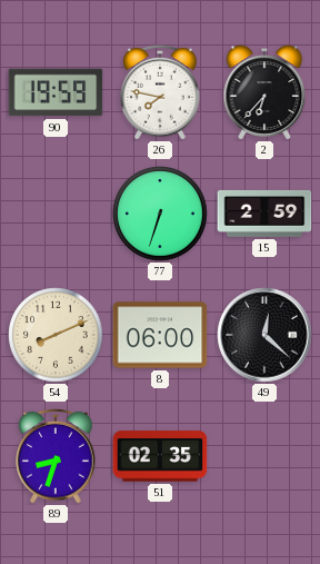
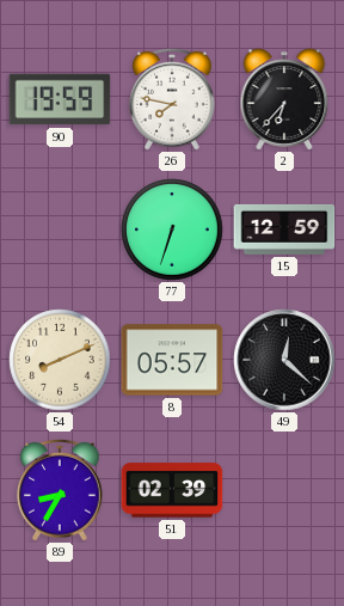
15: 2:59 -> 12:59 (284, 229)
8: 06:00 -> 05:57 (172, 360)
89: 8:33 -> 8:35 (60, 490)
51: 02:35 -> 02:39 (172, 490)
